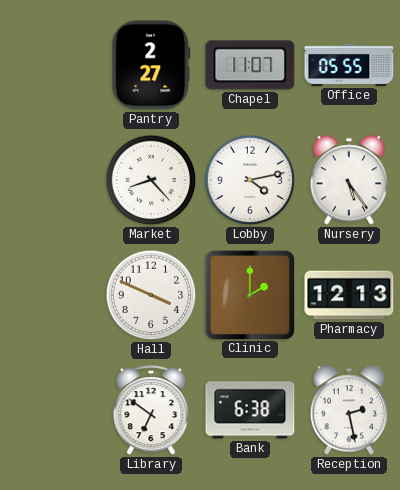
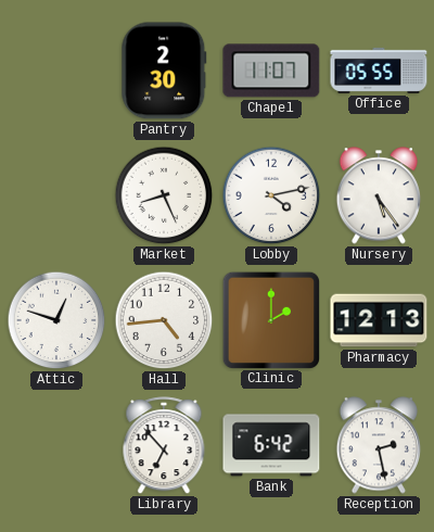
Pantry: 2:27 -> 2:30 (164, 71)
Market: 8:23 -> 8:26 (164, 195)
Attic: none -> 12:48 (56, 320)
Hall: 3:49 -> 4:44 (164, 320)
Library: 6:51 -> 6:53 (164, 446)
Bank: 6:38 -> 6:42 (271, 445)
